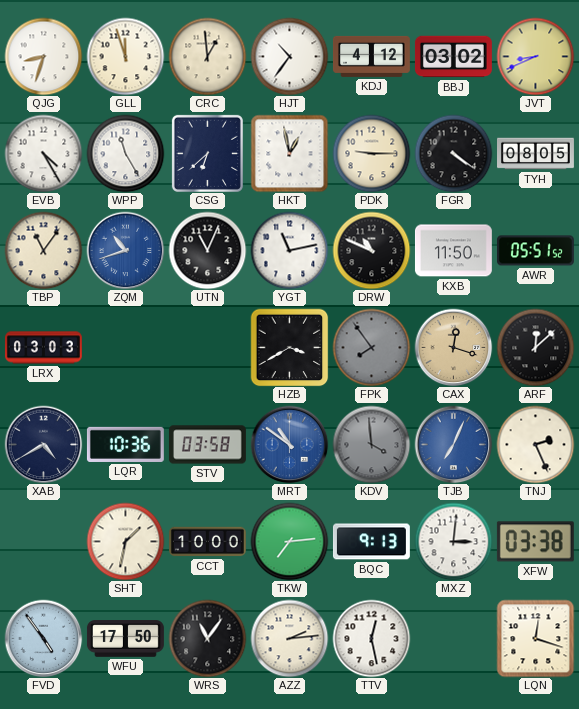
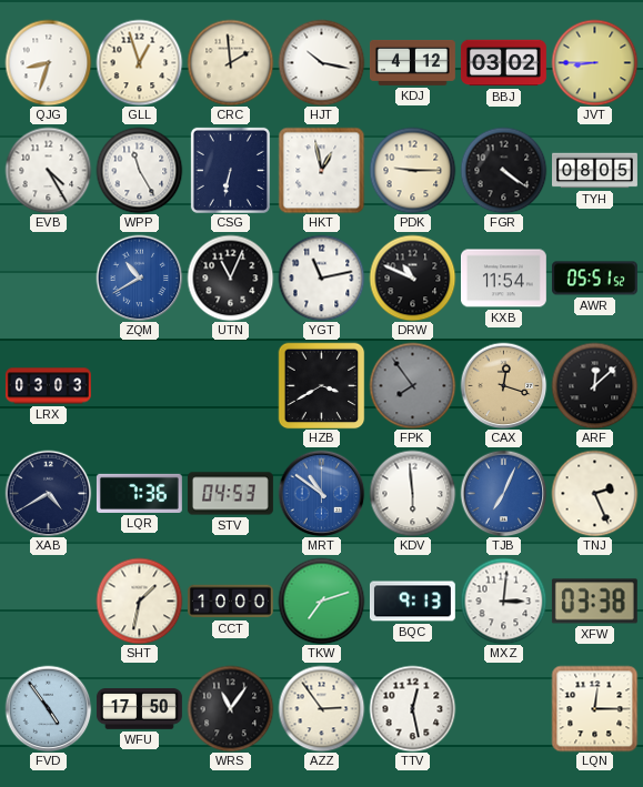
GLL: 11:57 -> 12:57 (139, 62)
CRC: 12:59 -> 1:59 (230, 62)
HJT: 10:36 -> 10:17 (321, 62)
JVT: 8:41 -> 8:45 (594, 62)
CSG: 6:38 -> 6:32 (230, 170)
TBP: 11:06 -> none (43, 250)
ZQM: 10:42 -> 10:40 (139, 278)
KXB: 11:50 -> 11:54 (503, 279)
LQR: 10:36 -> 7:36 (139, 493)
STV: 03:58 -> 04:53 (230, 494)
KDV: 3:59 -> 5:59 (412, 493)
KDV dial: grey -> white (412, 493)
TKW: 7:14 -> 7:12 (321, 601)
AZZ: 2:14 -> 2:54 (321, 708)
LQN: 12:18 -> 12:15 (594, 708)
